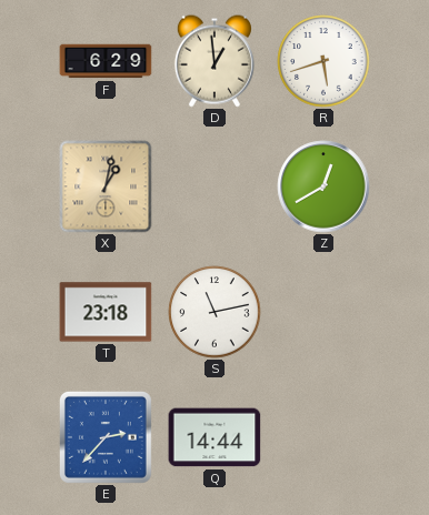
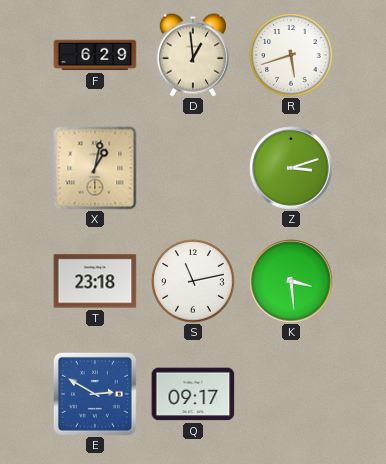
Z: 12:40 -> 3:12 (291, 168)
K: none -> 3:29 (291, 281)
E: 2:37 -> 2:50 (95, 394)
Q: 14:44 -> 09:17 (193, 394)
